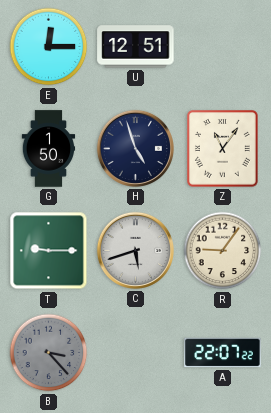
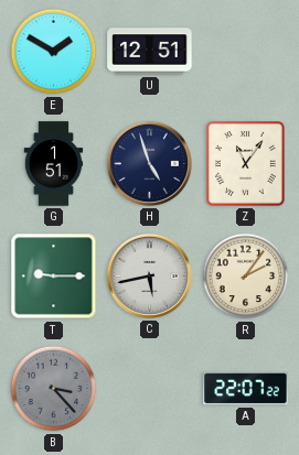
E: 12:15 -> 1:50 (54, 52)
G: 1:50 -> 1:51 (54, 164)
C: 5:42 -> 5:43 (149, 275)
R: 9:06 -> 2:06 (246, 277)
